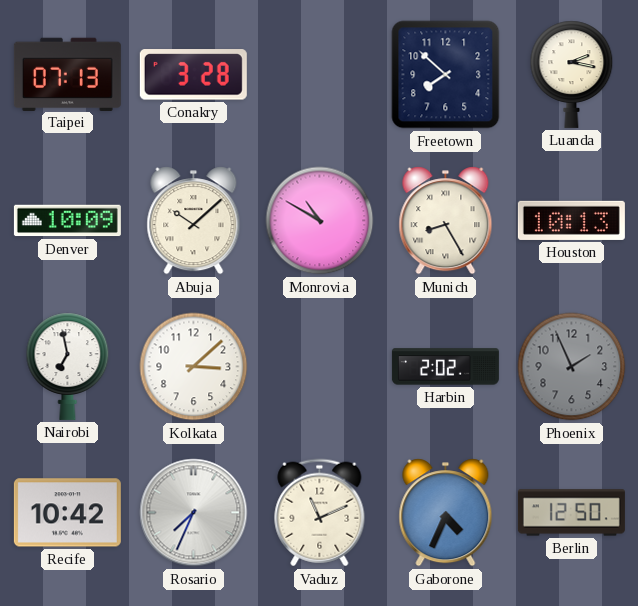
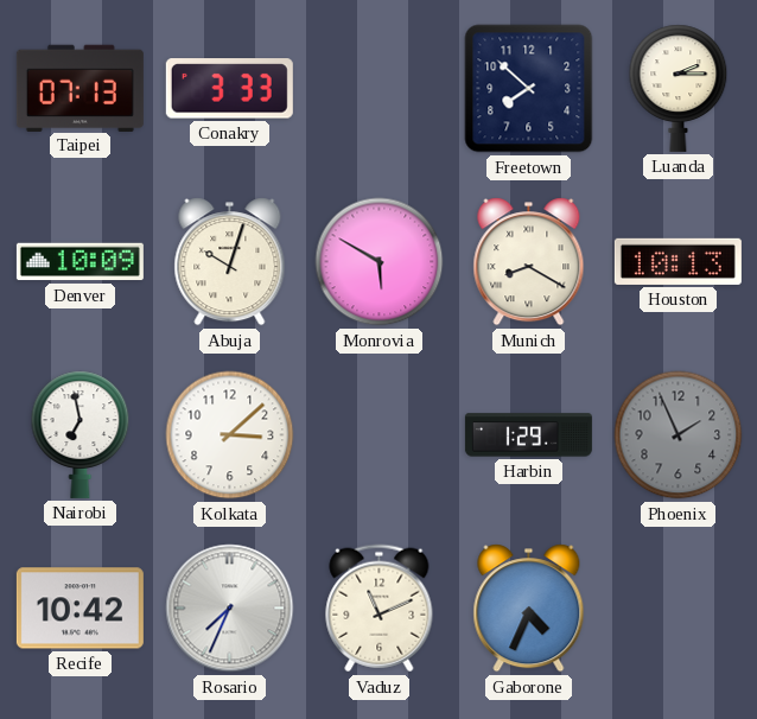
Conakry: 3:28 -> 3:33 (229, 89)
Luanda: 2:17 -> 2:15 (679, 88)
Abuja: 10:08 -> 10:03 (230, 262)
Monrovia: 10:50 -> 5:50 (380, 262)
Munich: 8:25 -> 8:20 (529, 262)
Harbin: 2:02 -> 1:29 (528, 435)
Berlin: 12:50 -> none (571, 513)
